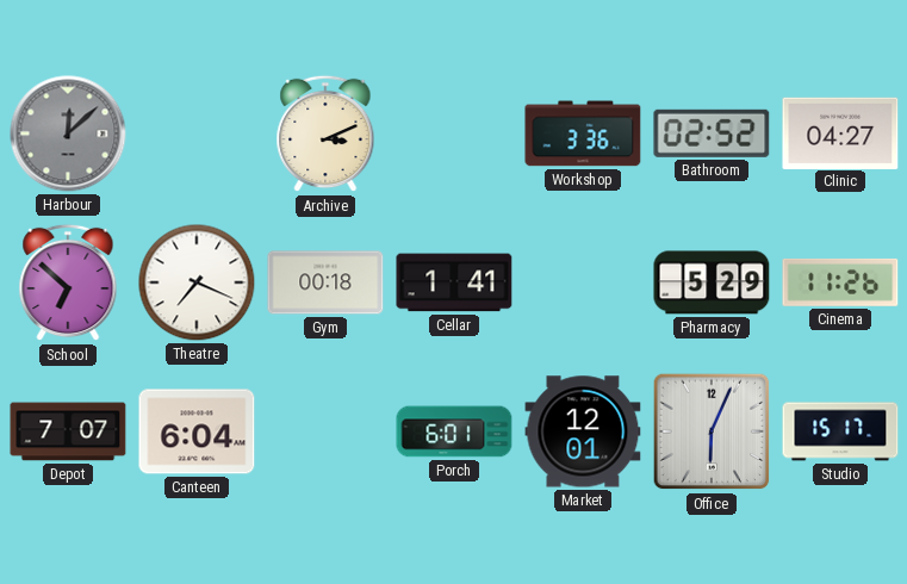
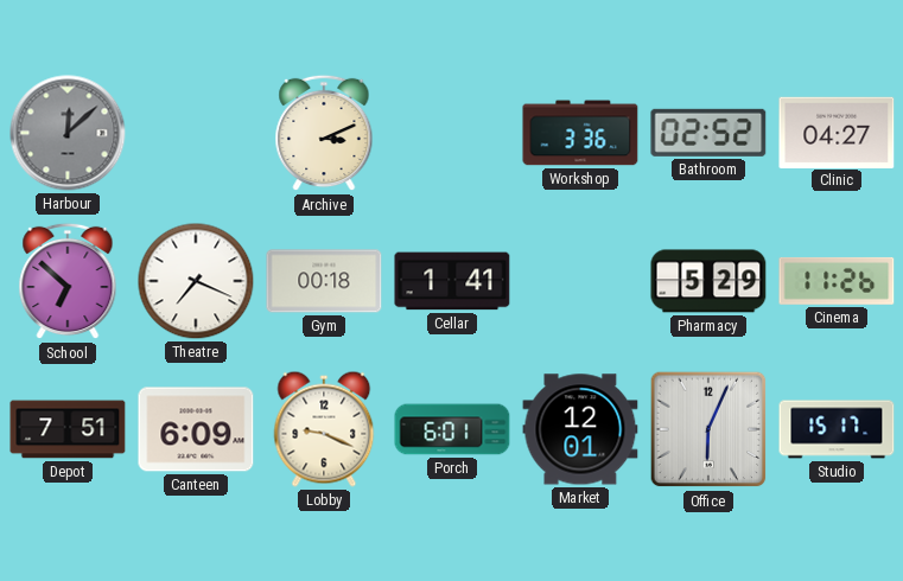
Depot: 7:07 -> 7:51 (68, 429)
Canteen: 6:04 -> 6:09 (196, 429)
Lobby: none -> 9:19 (324, 429)
